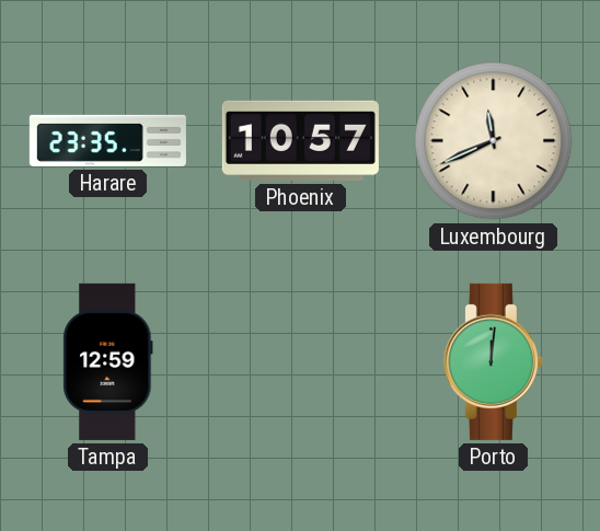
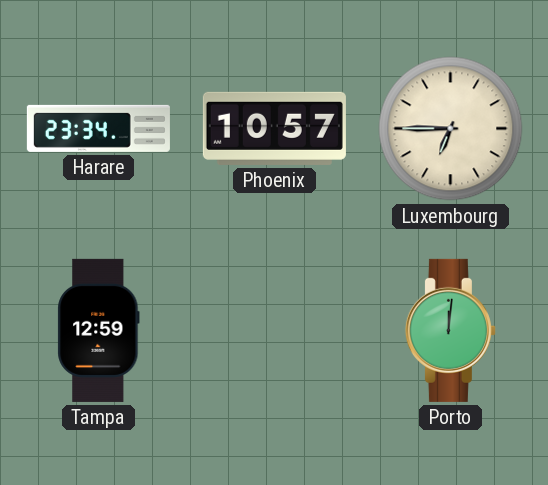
Harare: 23:35 -> 23:34 (98, 128)
Luxembourg: 11:41 -> 6:45 (451, 129)
